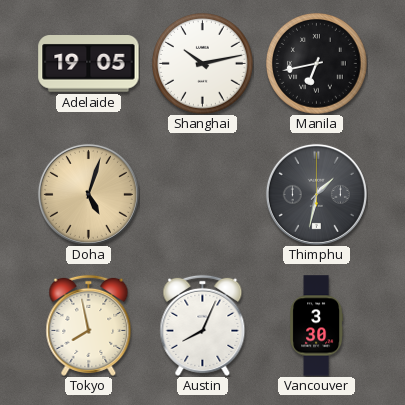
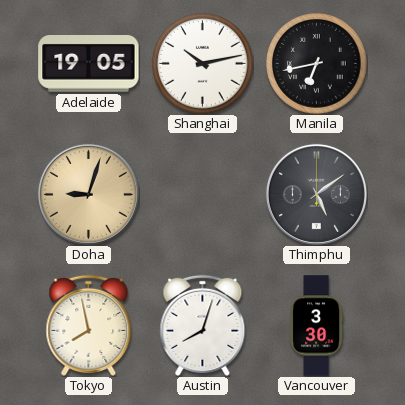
Doha: 5:03 -> 9:03 (88, 194)
Thimphu: 1:32 -> 5:09 (316, 194)
Austin: 8:04 -> 8:03 (203, 325)
